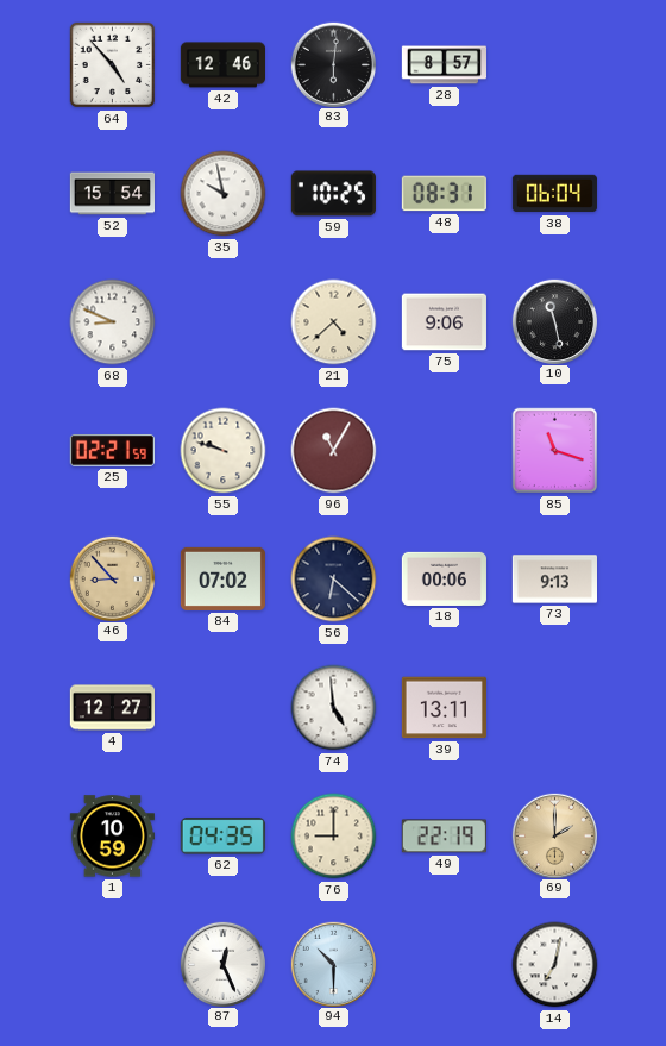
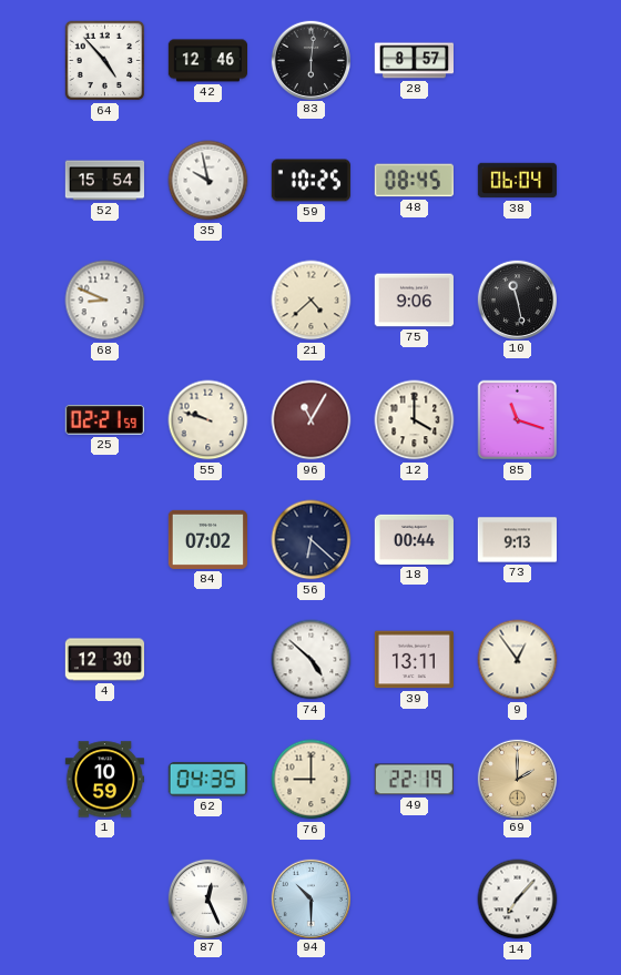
48: 08:31 -> 08:45 (414, 181)
12: none -> 4:00 (415, 420)
46: 8:53 -> none (112, 578)
18: 00:06 -> 00:44 (414, 539)
4: 12:27 -> 12:30 (104, 660)
74: 4:59 -> 4:52 (312, 660)
9: none -> 12:54 (518, 660)
14: 7:02 -> 7:07 (518, 900)
